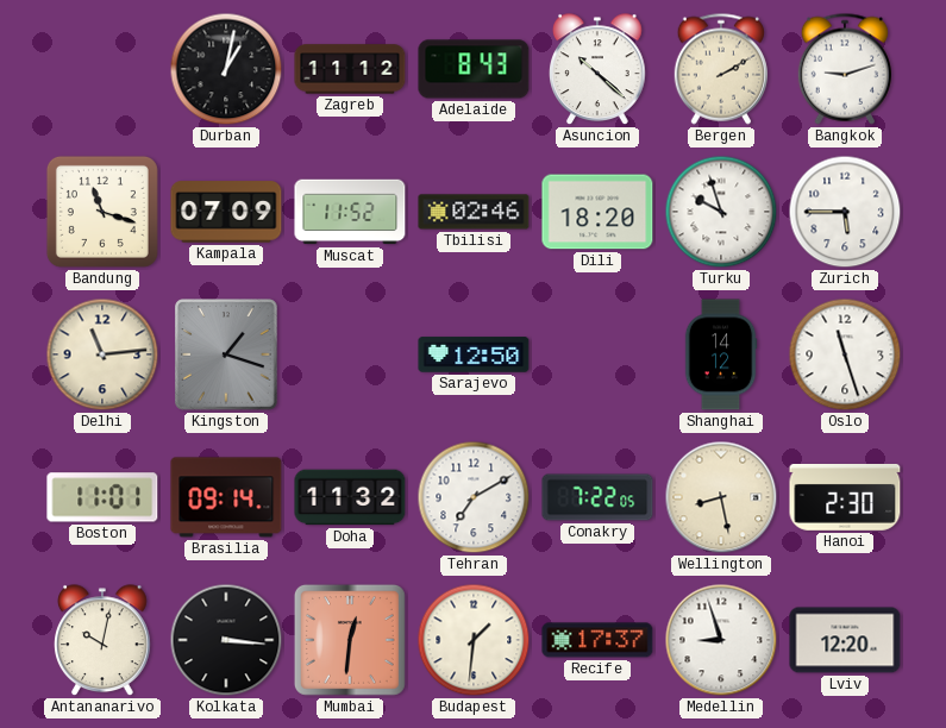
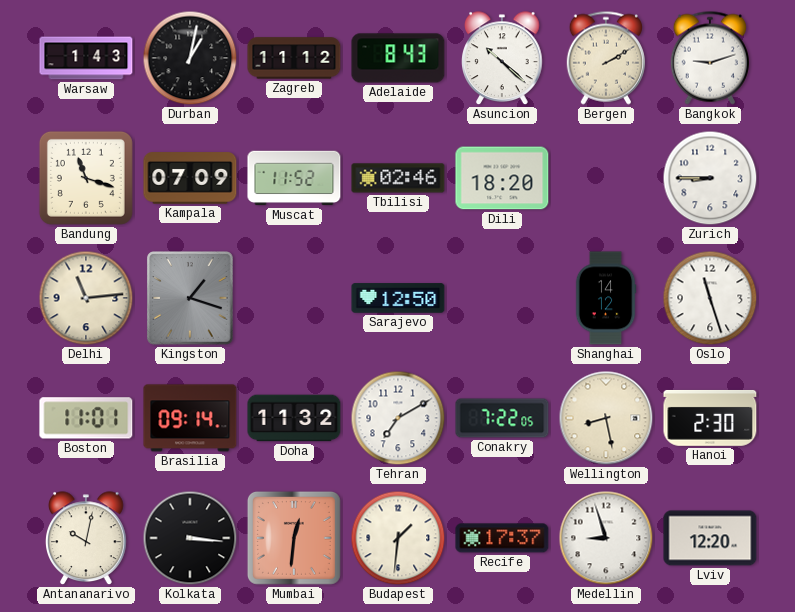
Warsaw: none -> 1:43 (86, 58)
Turku: 9:57 -> none (721, 212)
Zurich: 5:45 -> 8:45 (710, 178)
